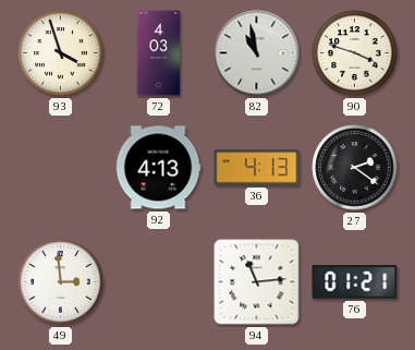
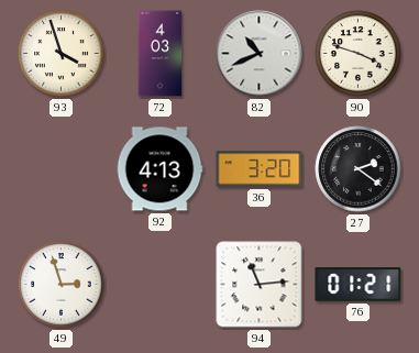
82: 10:58 -> 10:41 (260, 54)
36: 4:13 -> 3:20 (260, 169)
49: 2:59 -> 2:57 (62, 285)
